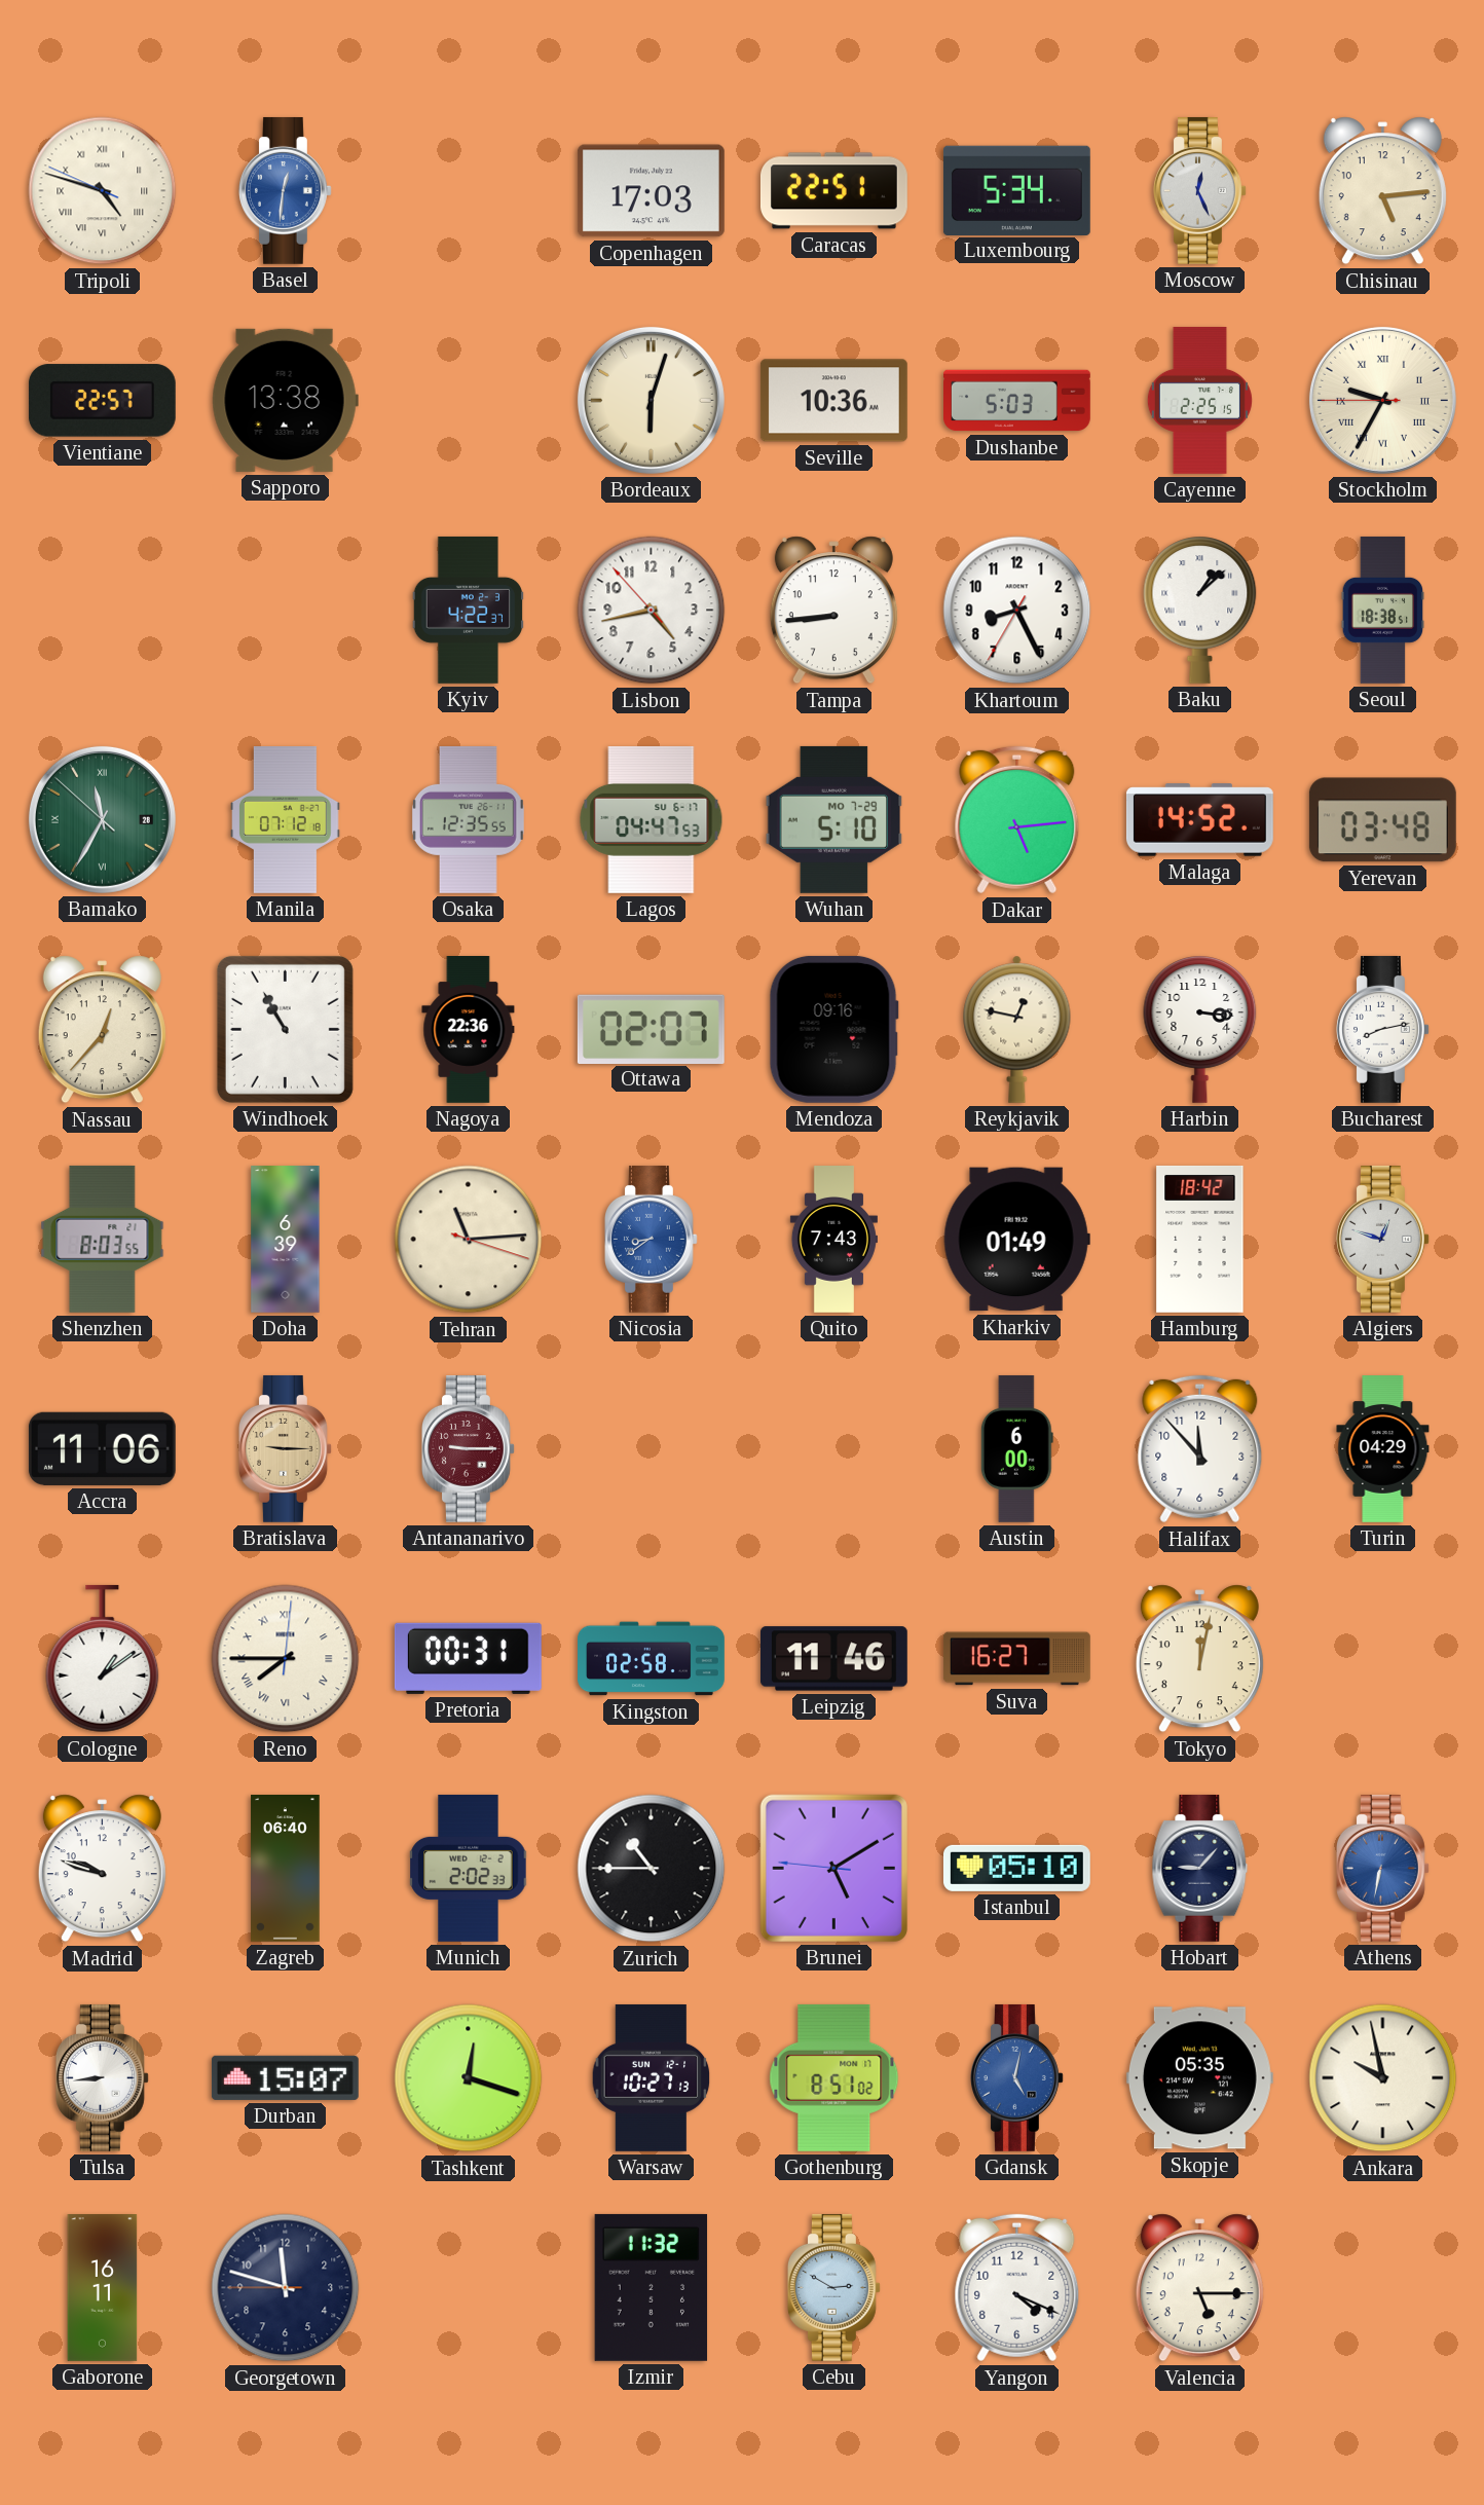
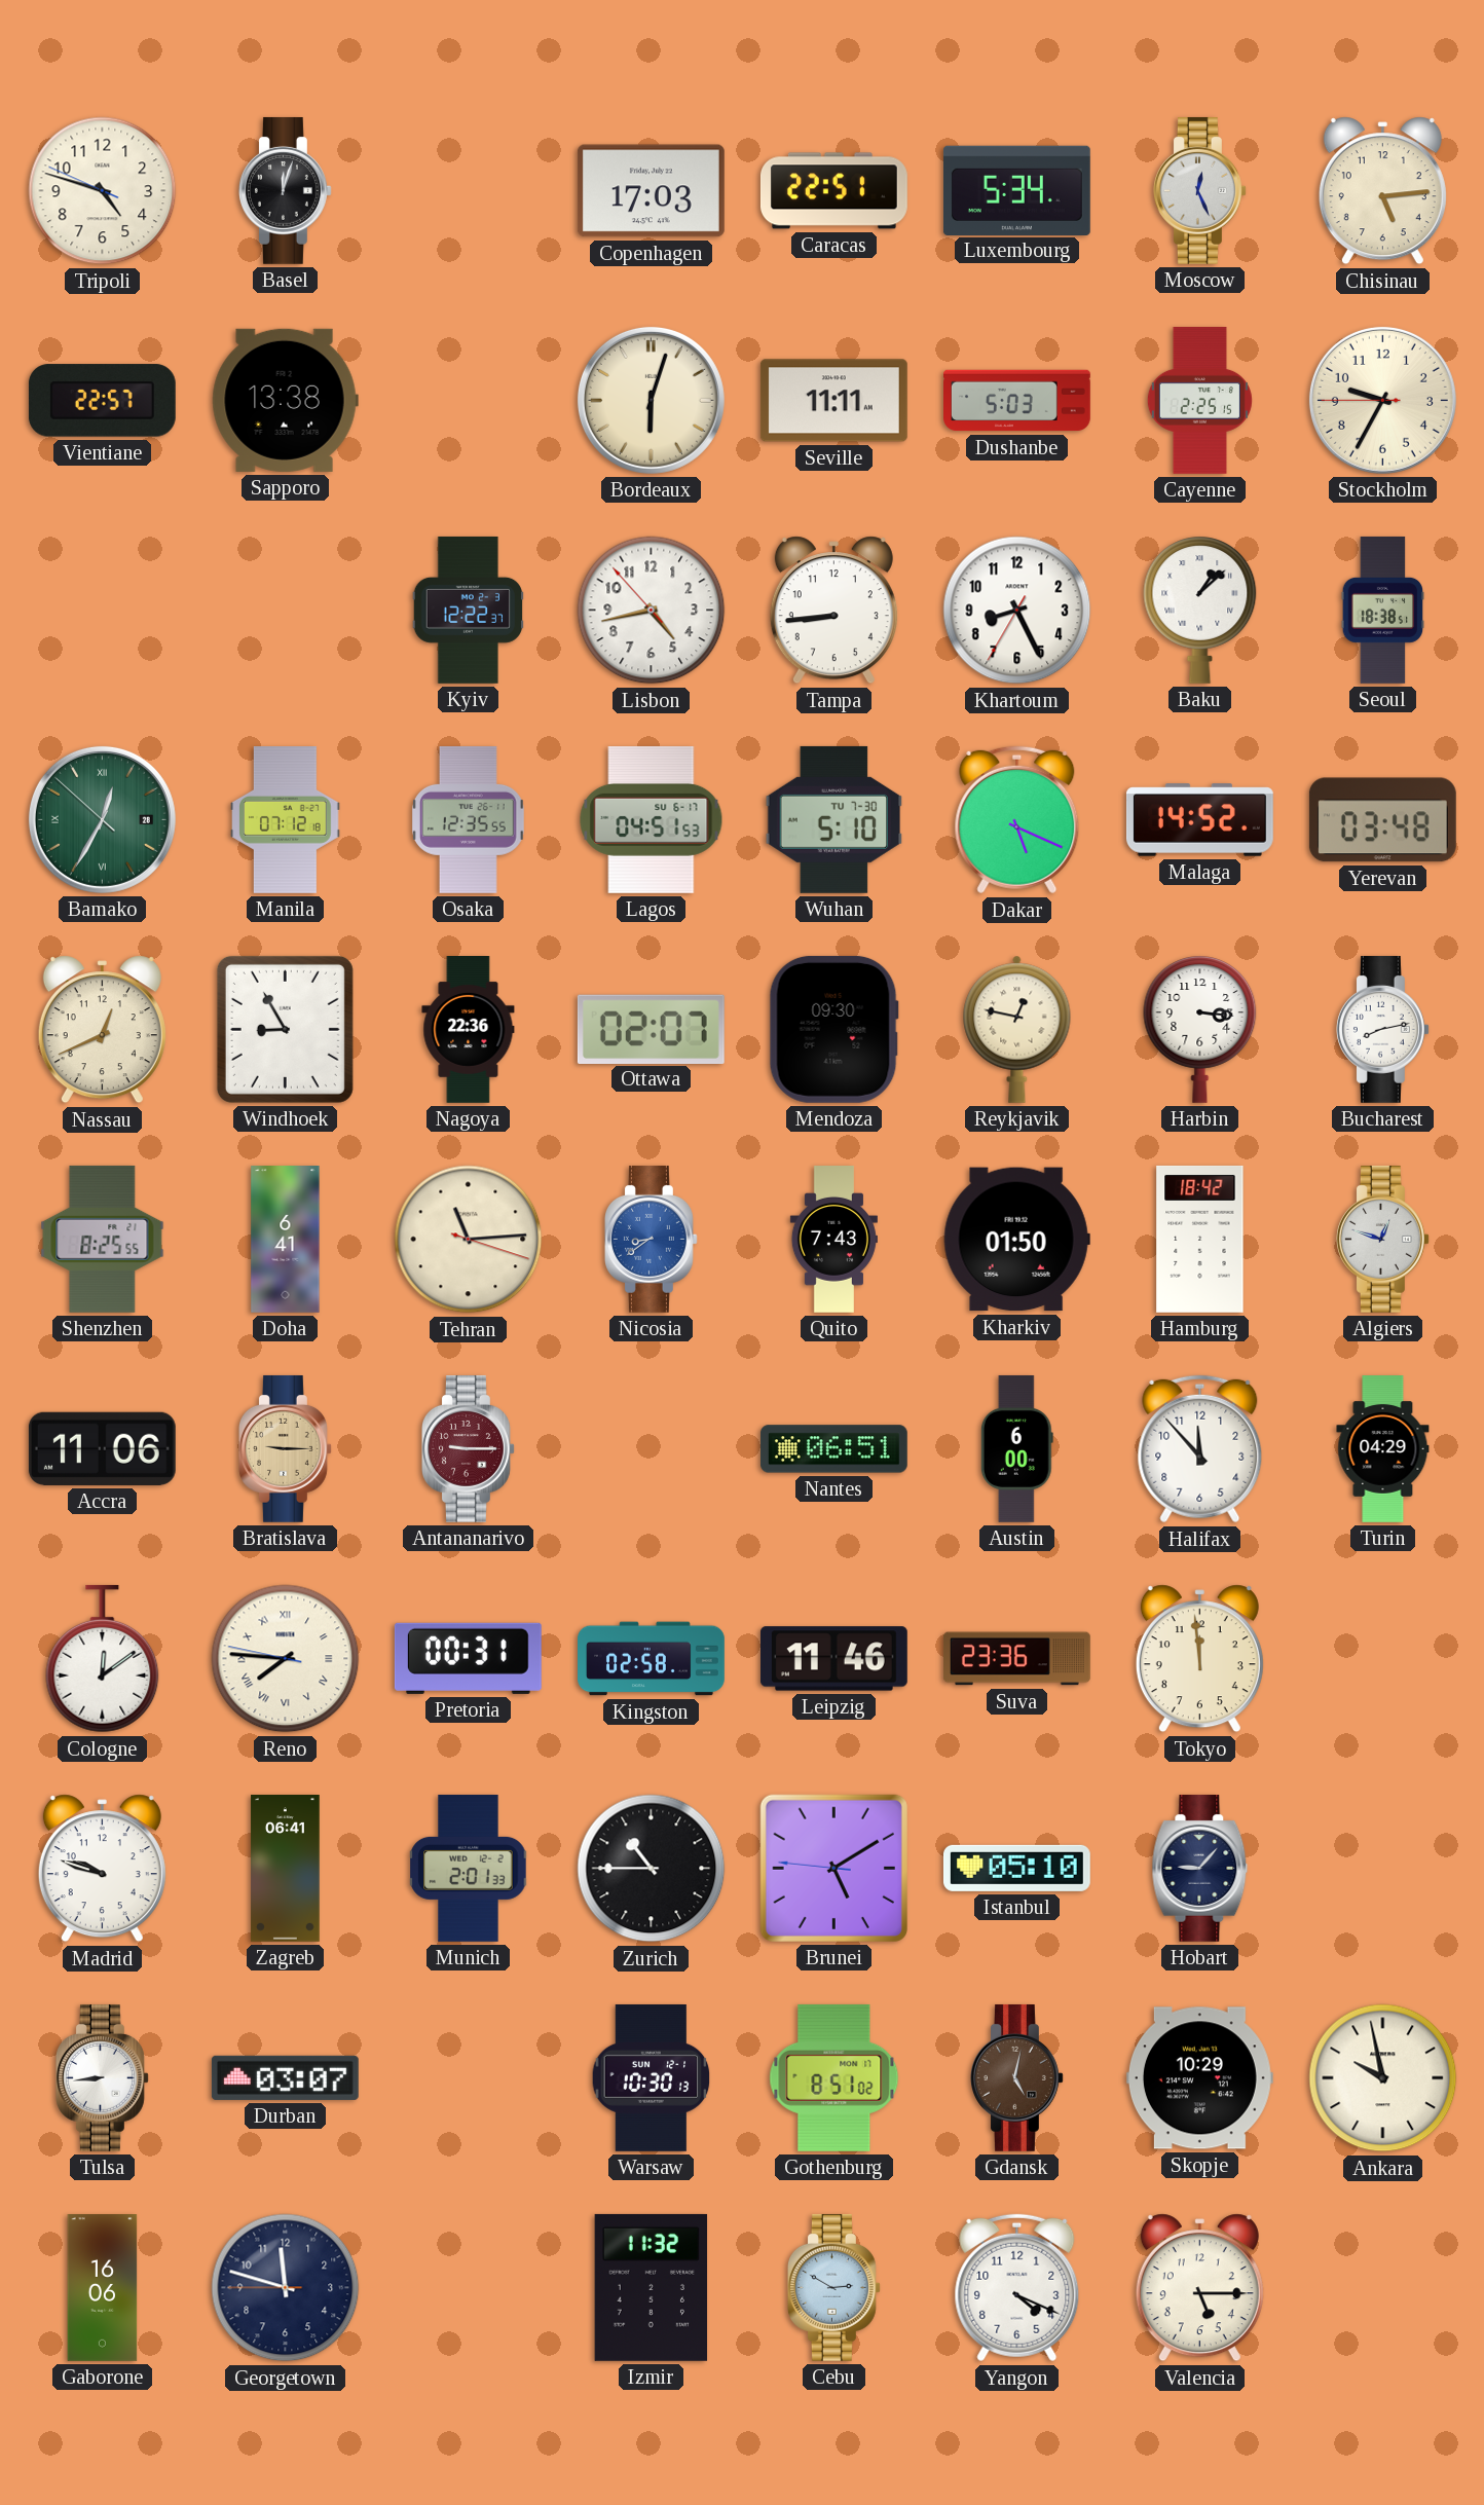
Tripoli numerals: Roman -> Arabic (103, 191)
Basel: 12:31 -> 12:03 (285, 190)
Basel dial: blue -> black (285, 190)
Seville: 10:36 -> 11:11 (833, 401)
Stockholm numerals: Roman -> Arabic (1382, 400)
Kyiv: 4:22 -> 12:22 (469, 610)
Bamako: 11:34 -> 12:34 (102, 819)
Lagos: 04:47 -> 04:51 (652, 819)
Wuhan date: MO 7-29 -> TU 7-30 (834, 819)
Dakar: 5:14 -> 5:19 (1017, 820)
Nassau: 12:37 -> 12:41 (102, 1030)
Windhoek: 10:55 -> 8:55 (285, 1029)
Mendoza: 09:16 -> 09:30 (833, 1029)
Shenzhen: 8:03 -> 8:25 (103, 1239)
Doha: 6:39 -> 6:41 (286, 1240)
Kharkiv: 01:49 -> 01:50 (1016, 1240)
Nantes: none -> 06:51 (833, 1449)
Cologne: 1:09 -> 12:09 (103, 1659)
Reno: 7:45:01 -> 7:45:47 (286, 1659)
Suva: 16:27 -> 23:36 (1017, 1659)
Tokyo: 12:02 -> 11:59 (1199, 1659)
Zagreb: 06:40 -> 06:41 (286, 1869)
Munich: 2:02 -> 2:01 (469, 1868)
Athens: 6:32 -> none (1382, 1868)
Durban: 15:07 -> 03:07 (285, 2077)
Tashkent: 12:18 -> none (469, 2078)
Warsaw: 10:27 -> 10:30 (652, 2077)
Gdansk dial: blue -> brown (1016, 2077)
Skopje: 05:35 -> 10:29 (1199, 2078)
Gaborone: 16:11 -> 16:06 (103, 2288)
